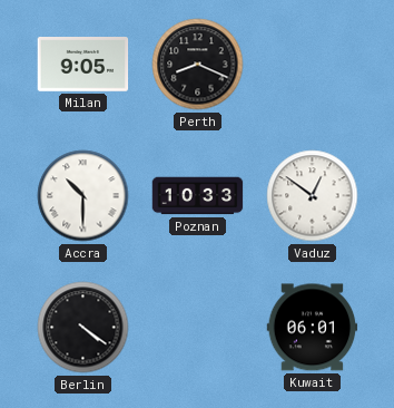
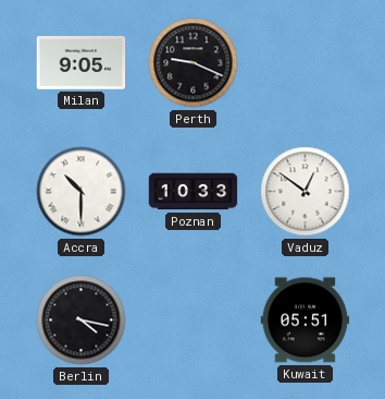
Perth: 8:19 -> 9:19 (194, 63)
Berlin: 4:21 -> 4:17 (82, 321)
Kuwait: 06:01 -> 05:51 (306, 321)
